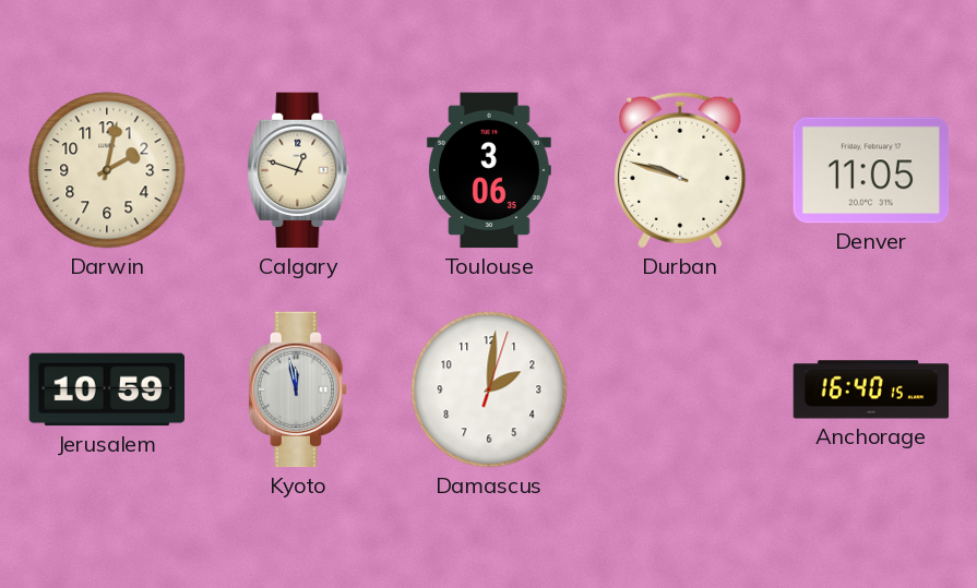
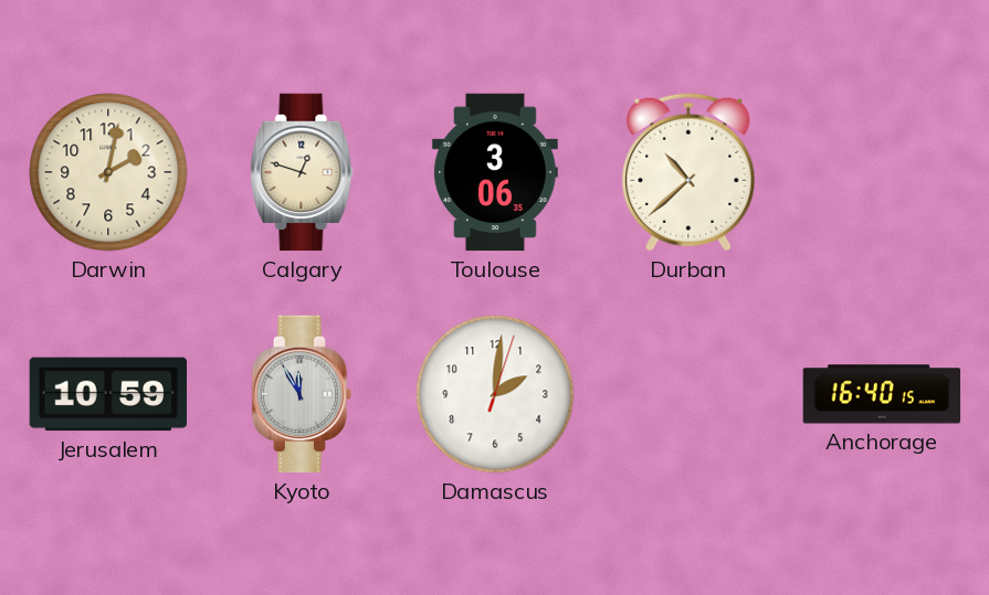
Durban: 9:48 -> 10:38 (688, 172)
Denver: 11:05 -> none (871, 170)
Kyoto: 11:58 -> 11:55 (302, 394)
